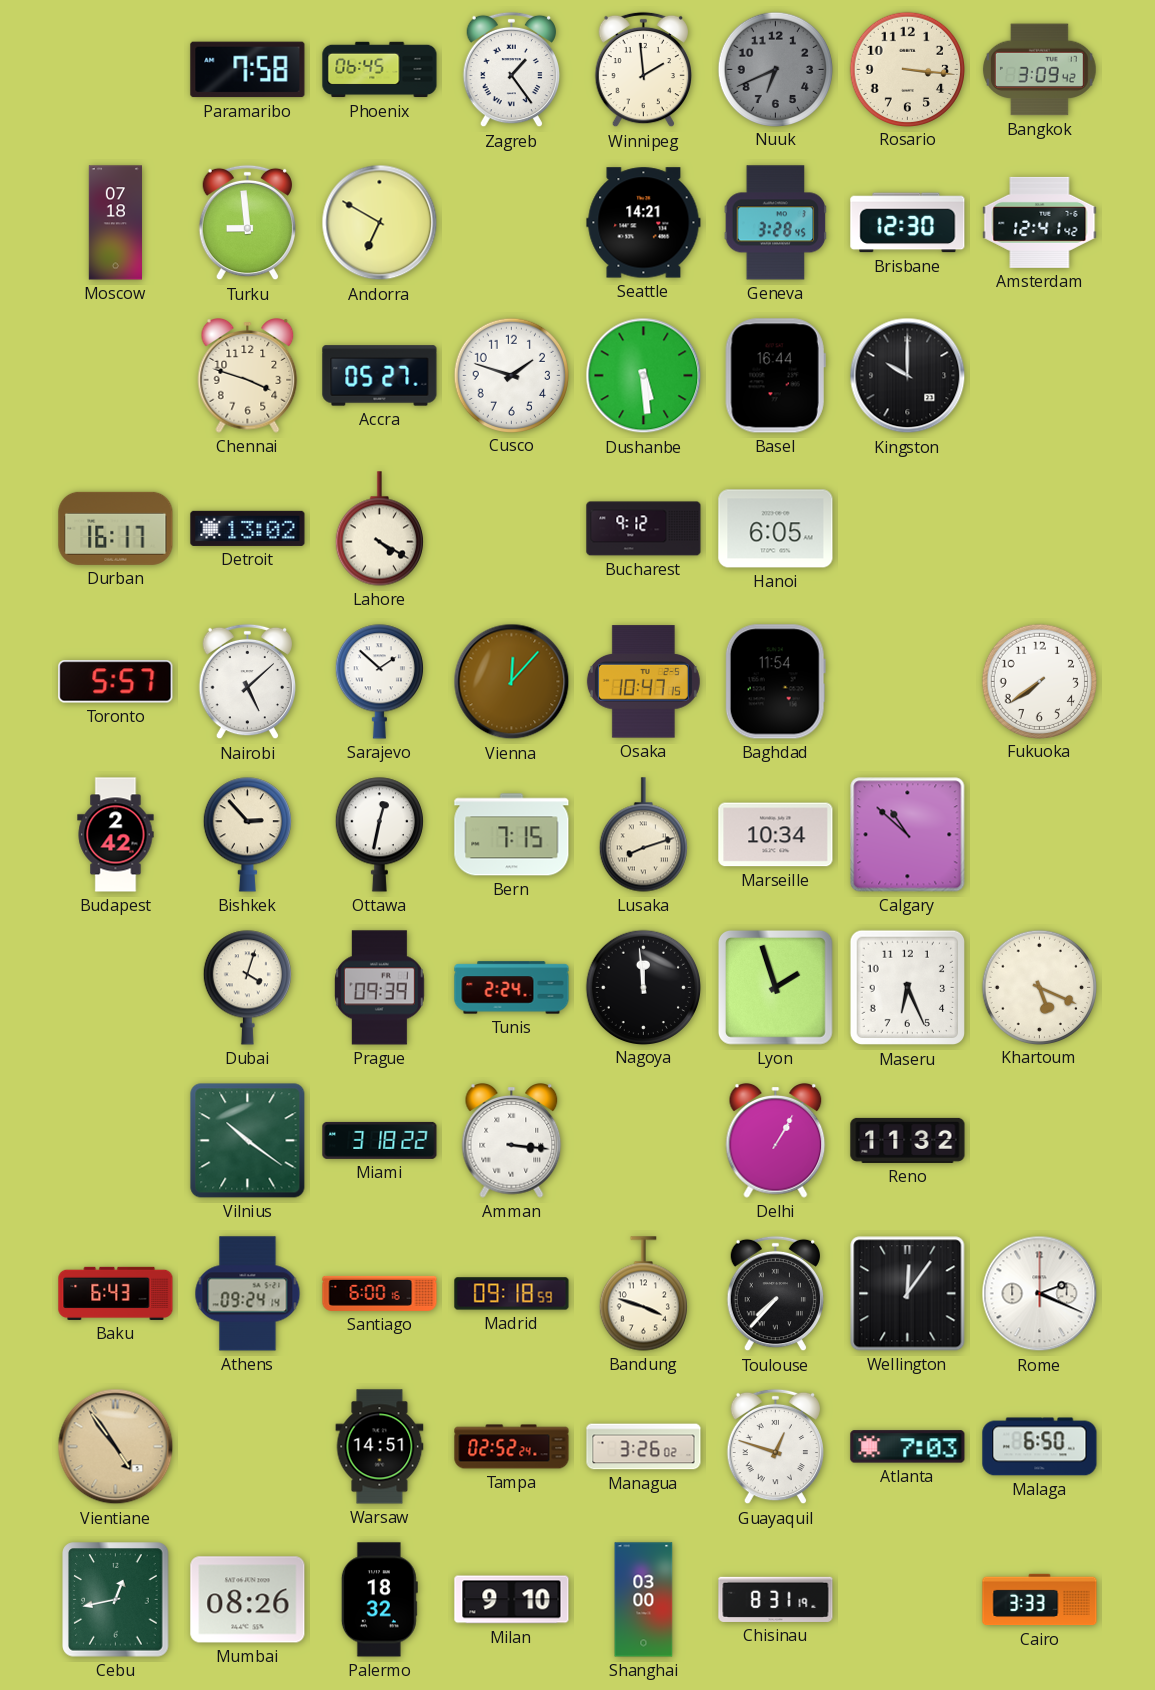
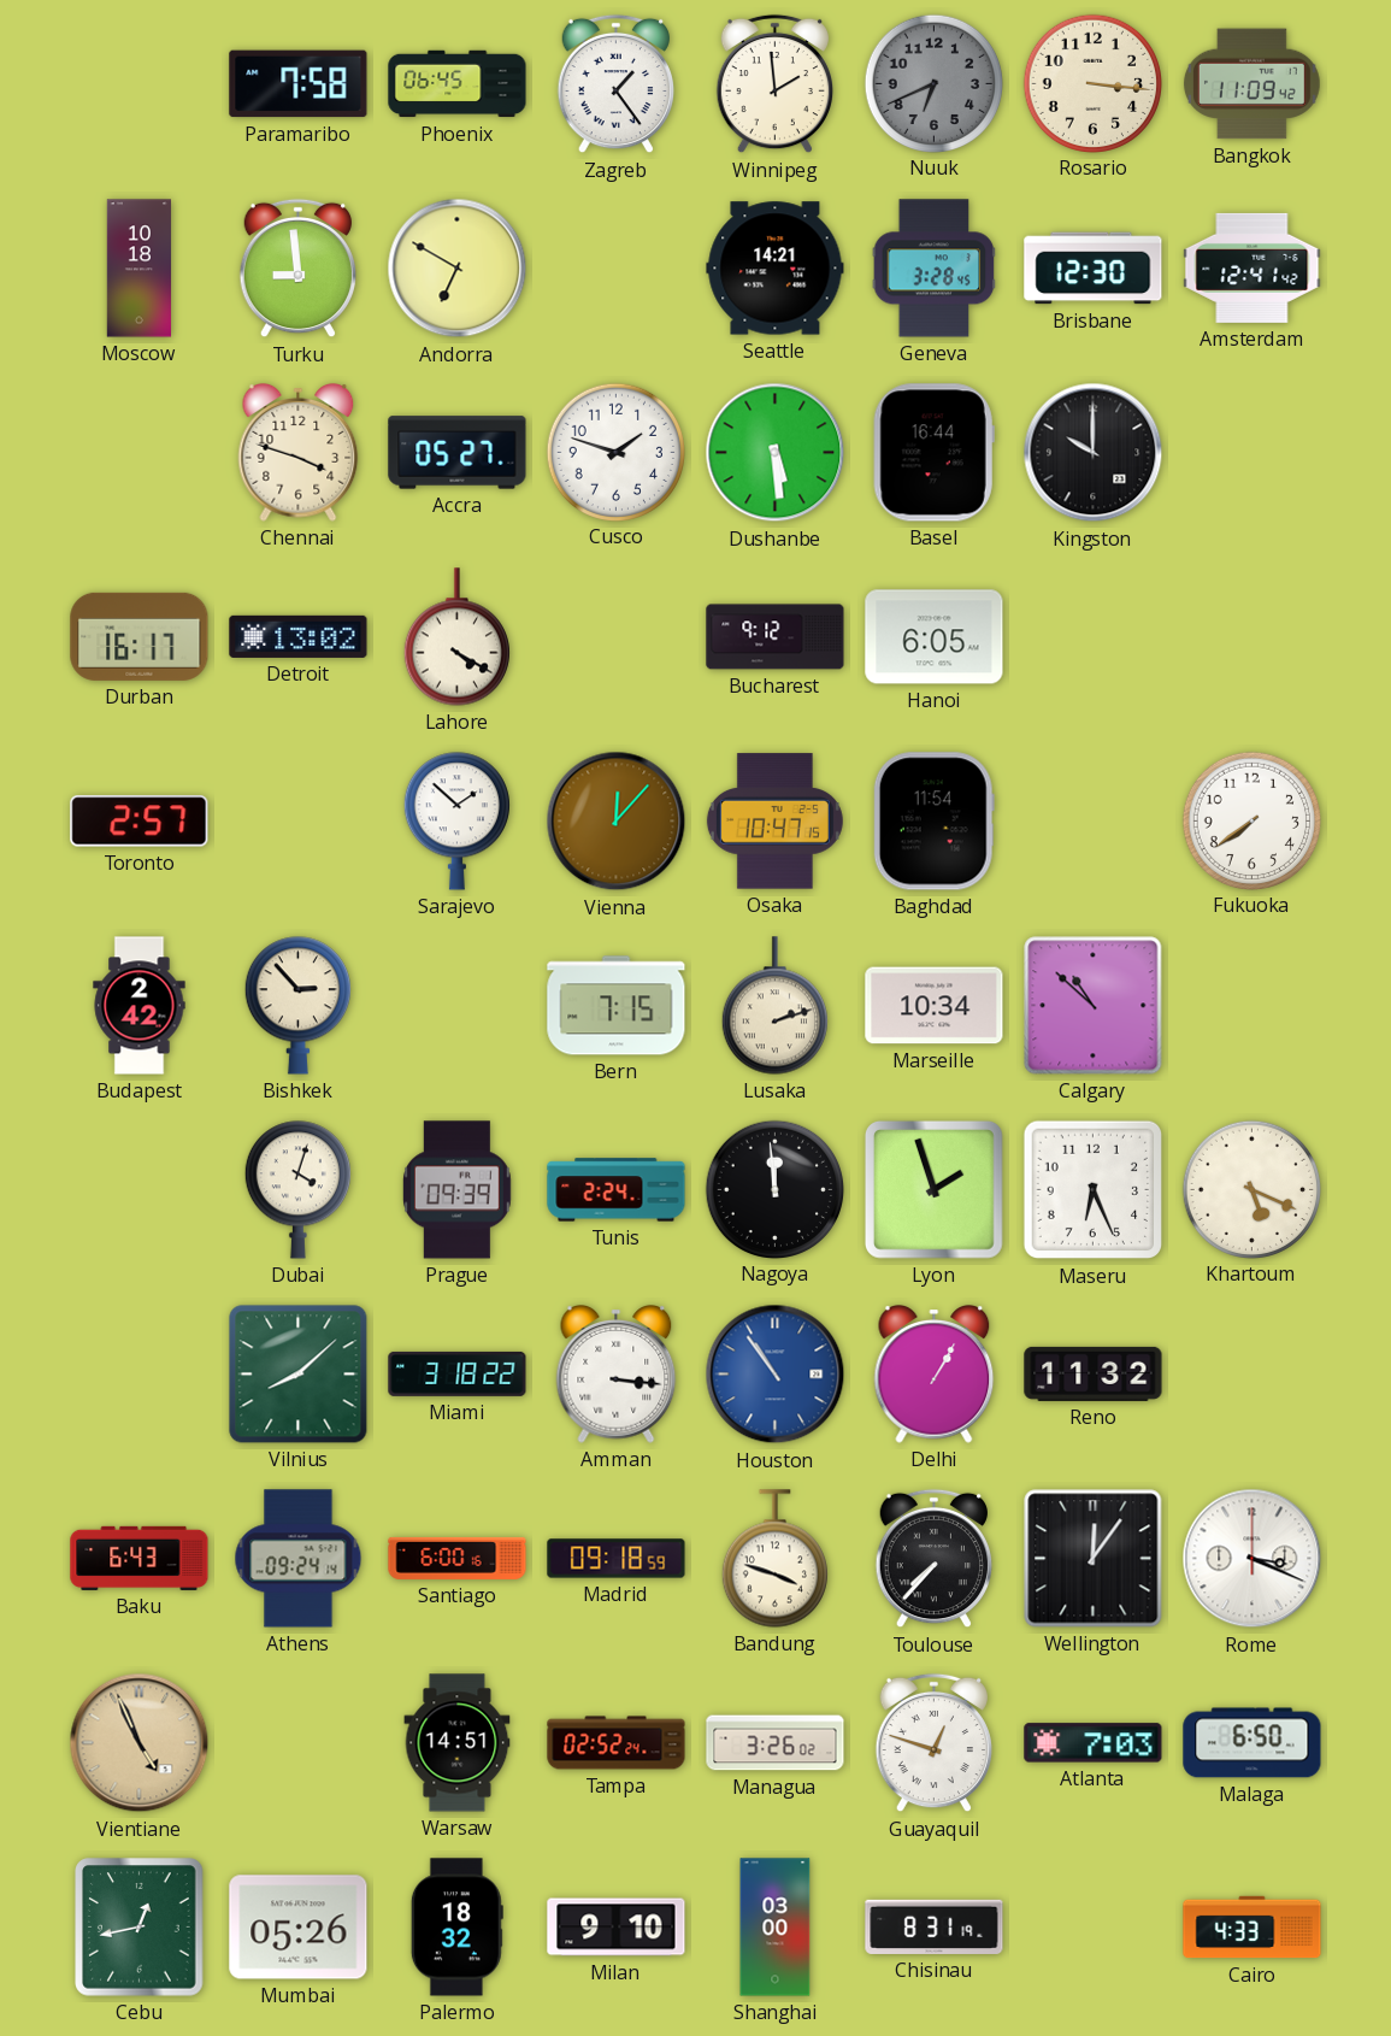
Bangkok: 3:09 -> 11:09 (1251, 84)
Moscow: 07:18 -> 10:18 (138, 269)
Toronto: 5:57 -> 2:57 (140, 822)
Nairobi: 5:08 -> none (247, 682)
Ottawa: 12:32 -> none (379, 835)
Lusaka: 8:12 -> 2:12 (774, 1006)
Vilnius: 10:21 -> 8:08 (299, 1375)
Houston: none -> 10:54 (776, 1375)
Rome: 2:19 -> 3:19 (1253, 1559)
Vientiane: 4:54 -> 4:56 (140, 1743)
Mumbai: 08:26 -> 05:26 (299, 1928)
Cairo: 3:33 -> 4:33 (1253, 1928)
